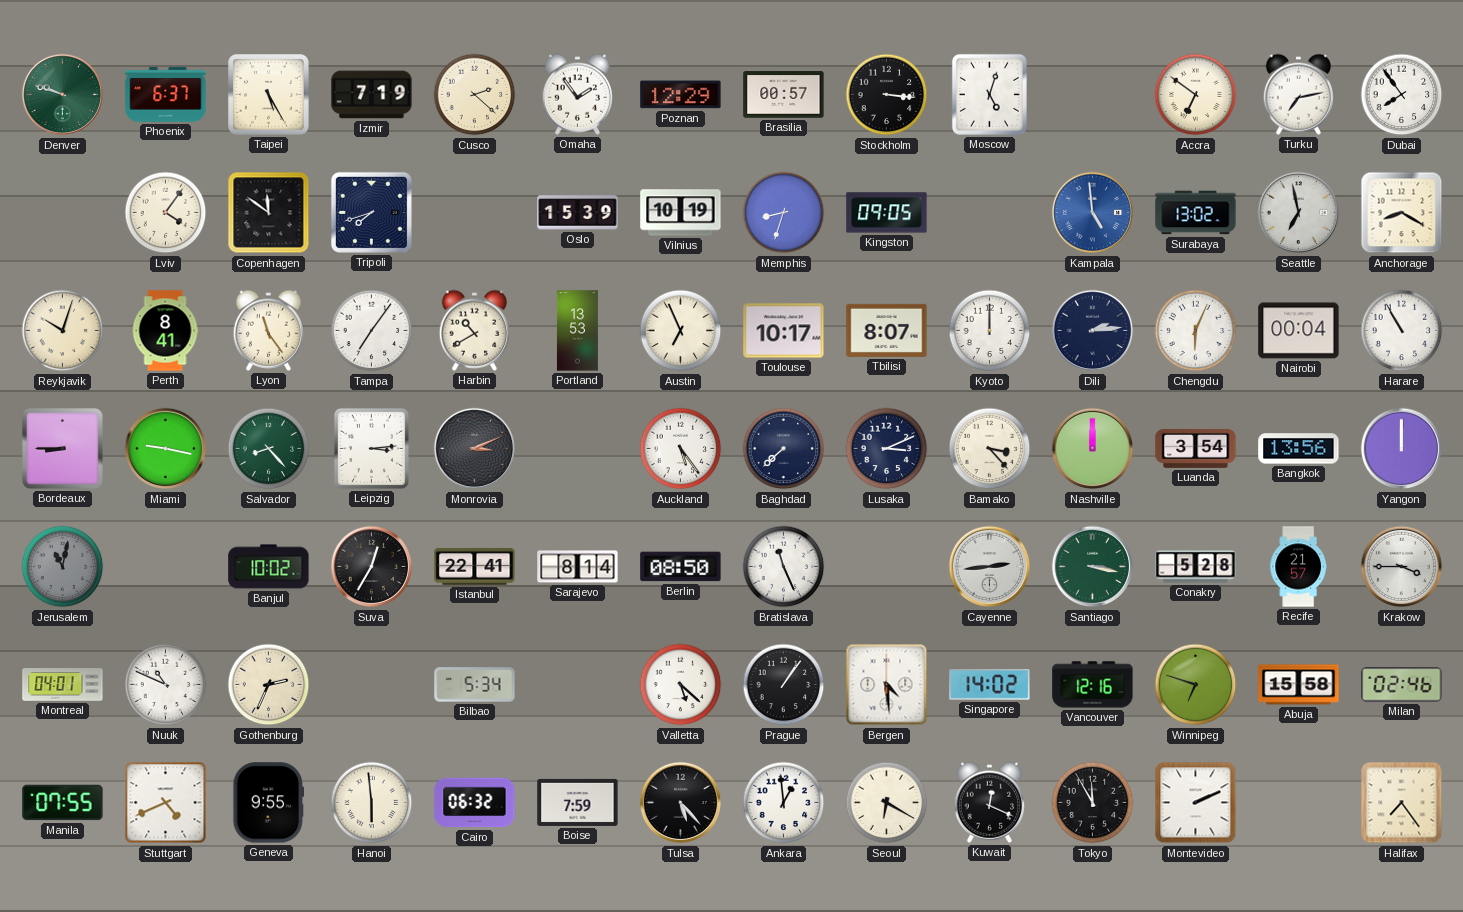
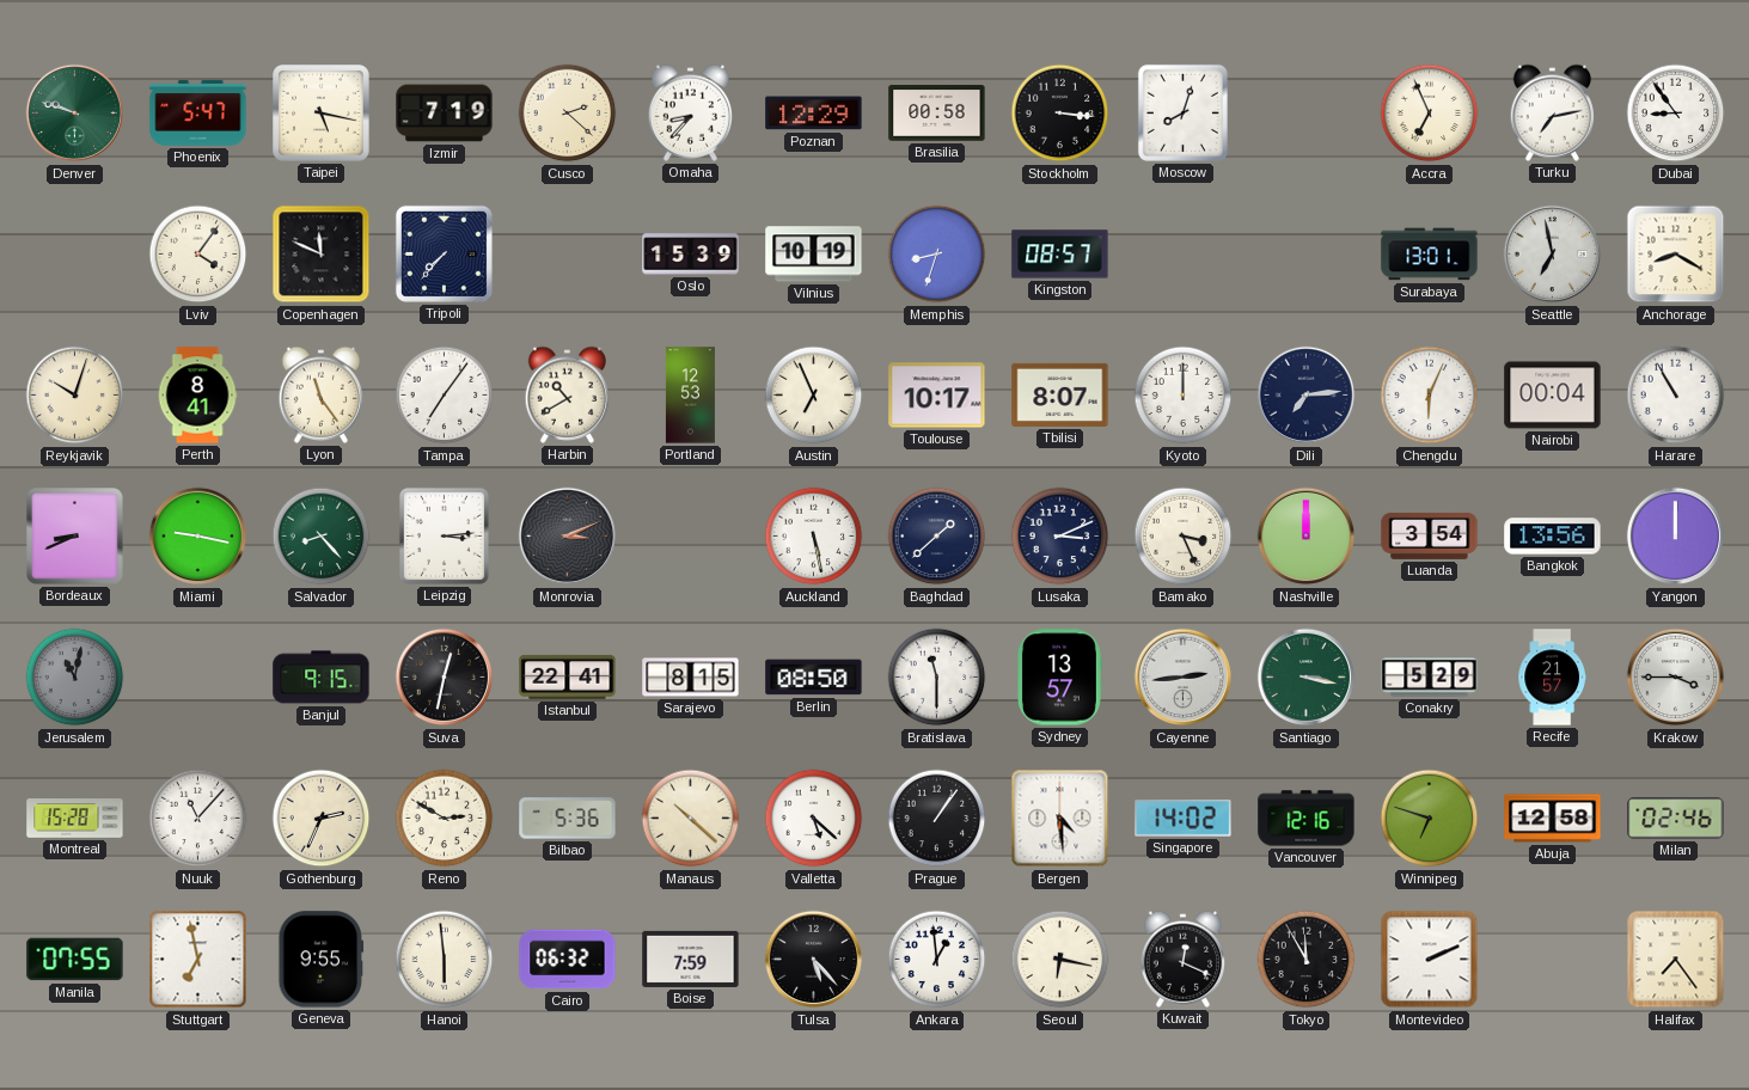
Phoenix: 6:37 -> 5:47 (198, 112)
Taipei: 5:25 -> 5:17 (322, 114)
Omaha: 1:54 -> 8:37 (690, 112)
Brasilia: 00:57 -> 00:58 (937, 114)
Moscow: 5:03 -> 8:03 (1182, 112)
Accra: 6:51 -> 6:56 (1430, 114)
Dubai: 7:54 -> 8:54 (1676, 114)
Copenhagen: 11:51 -> 11:49 (322, 255)
Tripoli: 7:42 -> 7:37 (444, 253)
Kingston: 09:05 -> 08:57 (1060, 255)
Kampala: 4:59 -> none (1093, 213)
Surabaya: 13:02 -> 13:01 (1430, 255)
Portland: 13:53 -> 12:53 (690, 396)
Dili: 2:14 -> 7:14 (1307, 396)
Bordeaux: 8:45 -> 8:41 (75, 537)
Auckland: 5:24 -> 5:28 (814, 537)
Baghdad: 7:38 -> 1:38 (937, 537)
Bamako: 3:23 -> 3:26 (1184, 537)
Banjul: 10:02 -> 9:15 (322, 678)
Suva: 12:35 -> 12:32 (445, 678)
Sarajevo: 8:14 -> 8:15 (691, 678)
Bratislava: 11:26 -> 11:30 (937, 678)
Sydney: none -> 13:57 (1059, 678)
Conakry: 5:28 -> 5:29 (1430, 678)
Montreal: 04:01 -> 15:28 (75, 819)
Nuuk: 10:49 -> 11:07 (198, 819)
Reno: none -> 2:50 (445, 819)
Bilbao: 5:34 -> 5:36 (568, 819)
Manaus: none -> 10:22 (691, 819)
Abuja: 15:58 -> 12:58 (1553, 819)
Stuttgart: 4:41 -> 6:58 (198, 960)
Seoul: 6:20 -> 6:17 (1060, 960)
